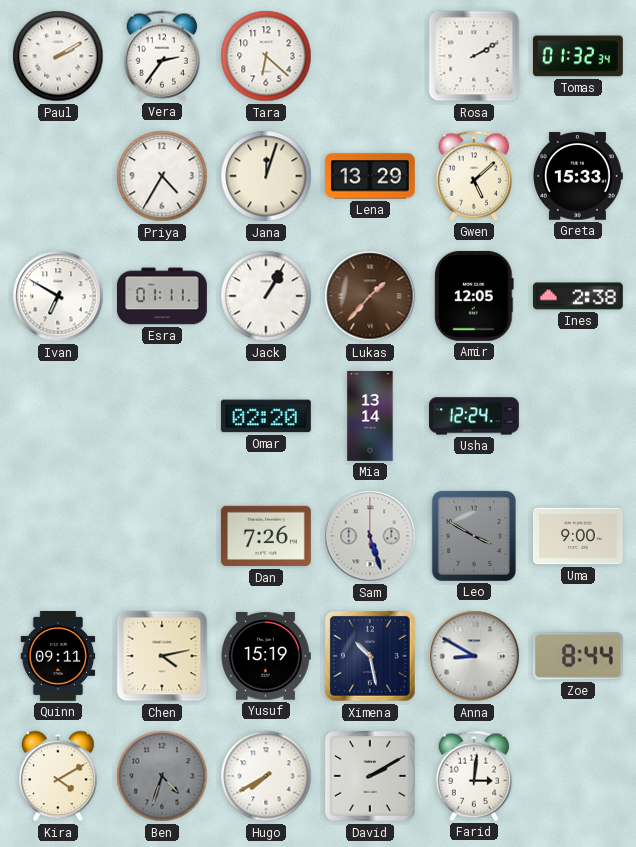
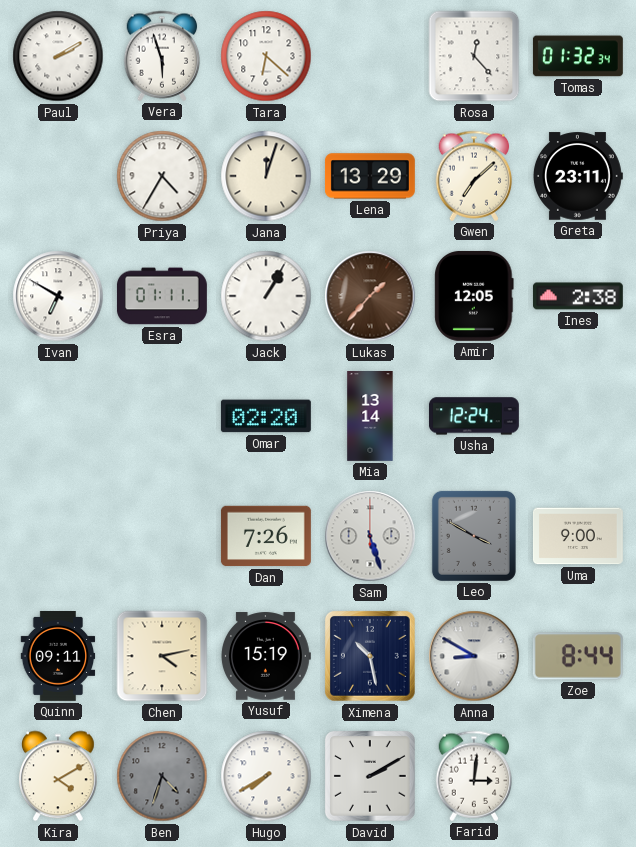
Vera: 2:36 -> 5:57 (162, 56)
Rosa: 2:10 -> 12:23 (474, 56)
Gwen: 5:08 -> 7:08 (474, 176)
Greta: 15:33 -> 23:11 (578, 176)
